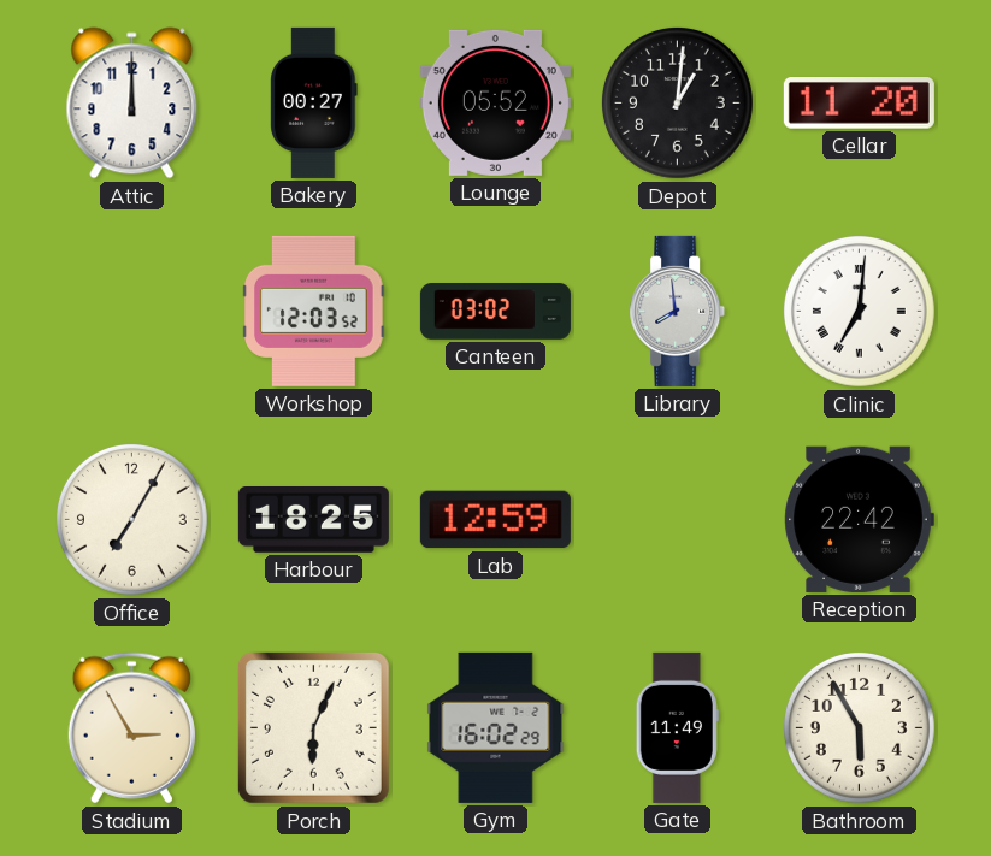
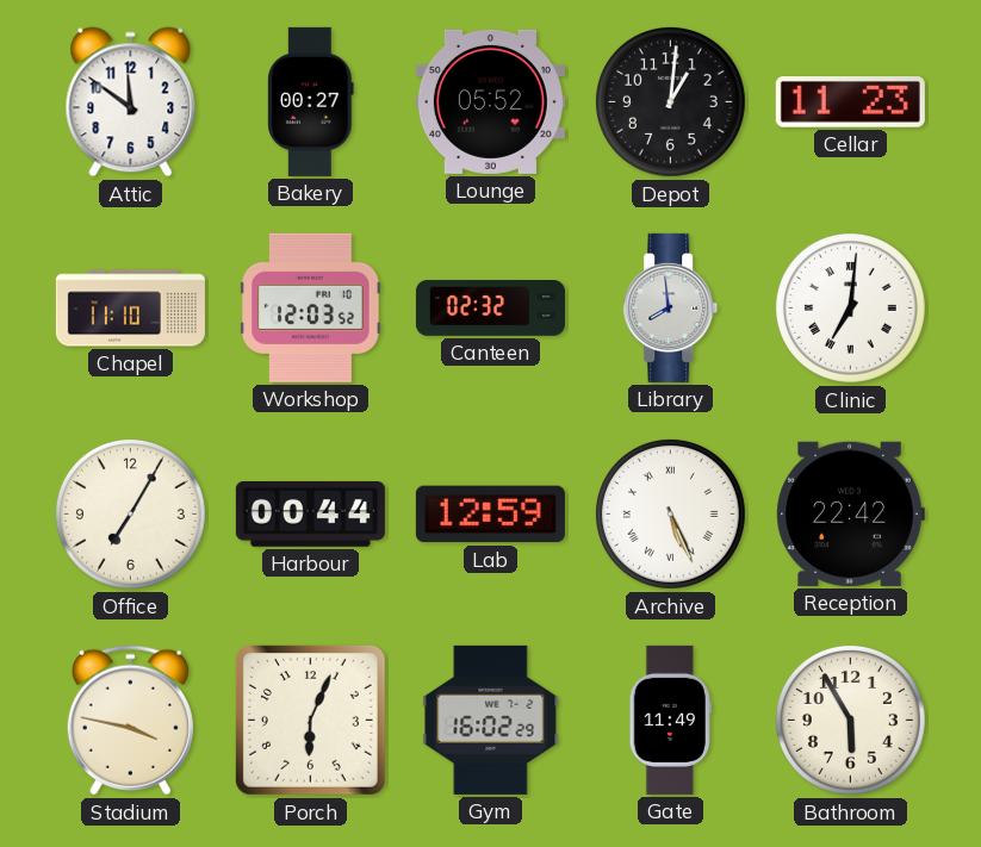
Attic: 12:00 -> 11:51 (131, 102)
Cellar: 11:20 -> 11:23 (850, 102)
Chapel: none -> 11:10 (130, 309)
Canteen: 03:02 -> 02:32 (490, 309)
Harbour: 18:25 -> 00:44 (310, 515)
Archive: none -> 5:26 (670, 513)
Stadium: 2:55 -> 3:47 (130, 721)
